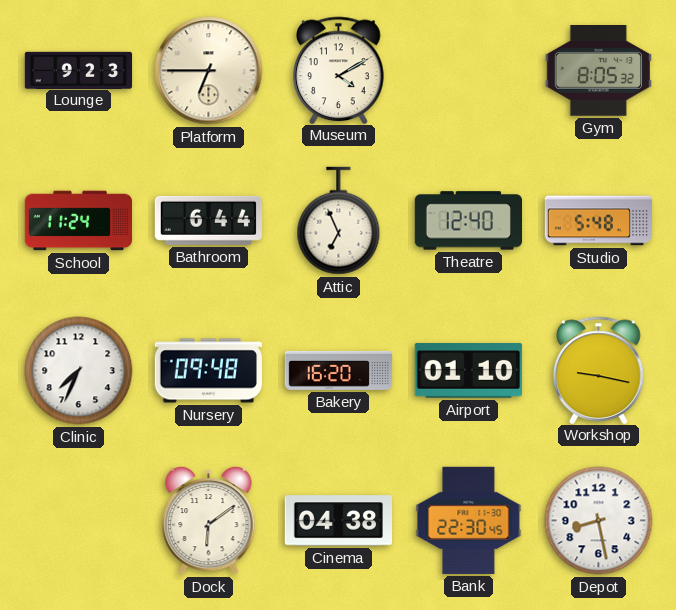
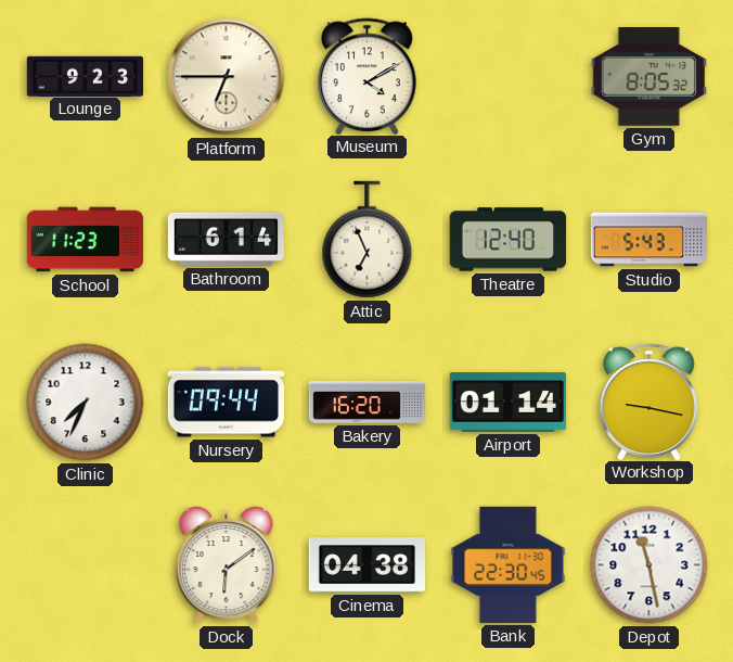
School: 11:24 -> 11:23 (86, 240)
Bathroom: 6:44 -> 6:14 (226, 239)
Studio: 5:48 -> 5:43 (650, 240)
Nursery: 09:48 -> 09:44 (226, 403)
Airport: 01:10 -> 01:14 (507, 403)
Depot: 8:28 -> 11:28 (650, 565)
